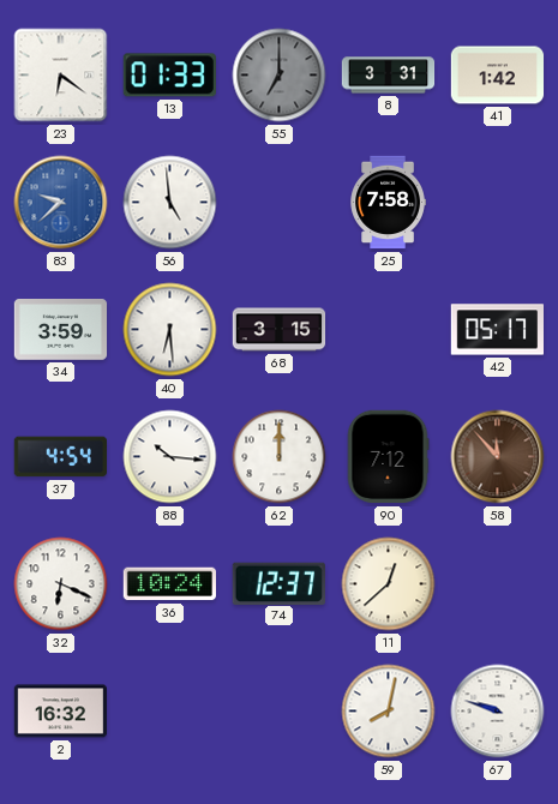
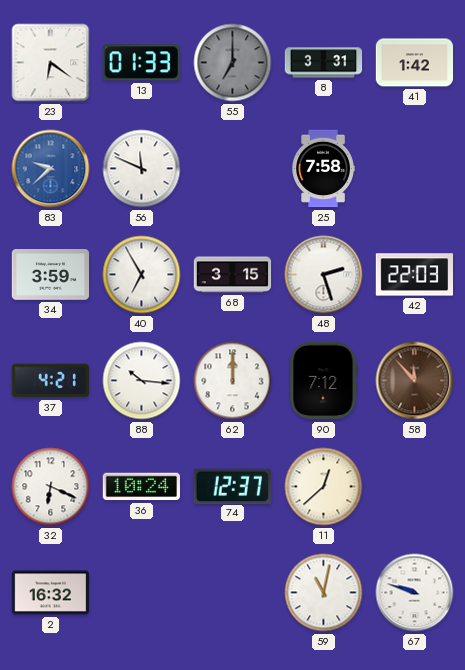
56: 4:59 -> 11:49 (142, 169)
40: 6:29 -> 6:55 (142, 275)
48: none -> 2:27 (324, 275)
42: 05:17 -> 22:03 (414, 275)
37: 4:54 -> 4:21 (50, 381)
59: 8:02 -> 11:02 (324, 593)
